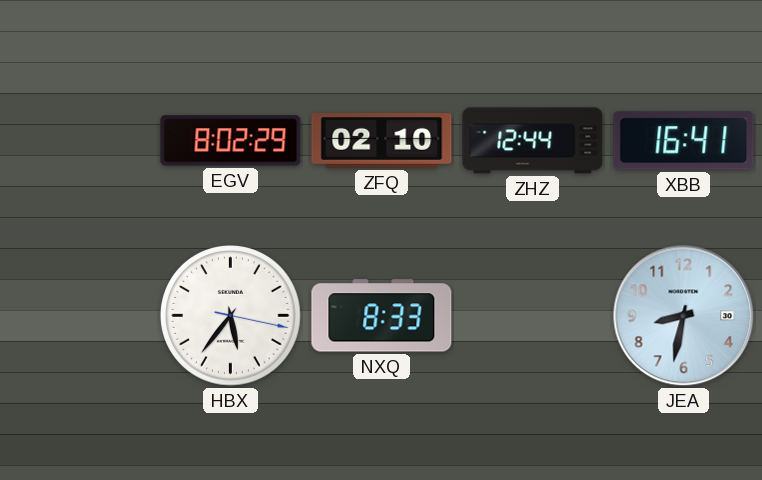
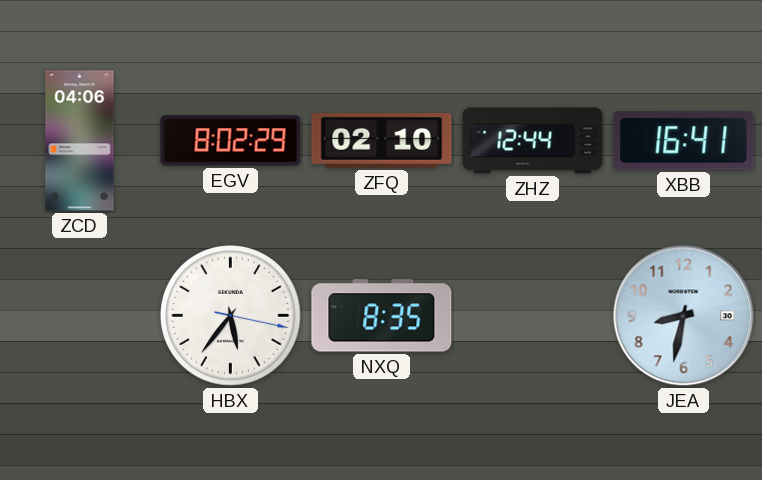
ZCD: none -> 04:06 (80, 141)
NXQ: 8:33 -> 8:35 (382, 316)
